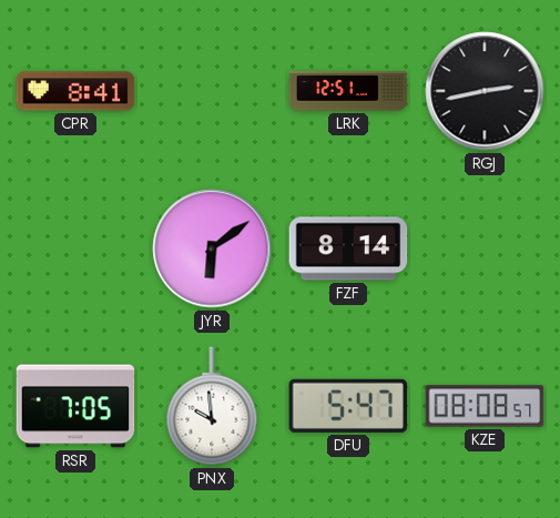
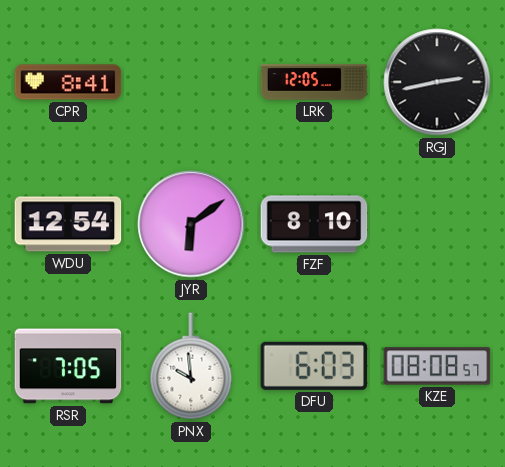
LRK: 12:51 -> 12:05 (314, 82)
WDU: none -> 12:54 (68, 224)
FZF: 8:14 -> 8:10 (314, 224)
DFU: 5:47 -> 6:03 (314, 366)
